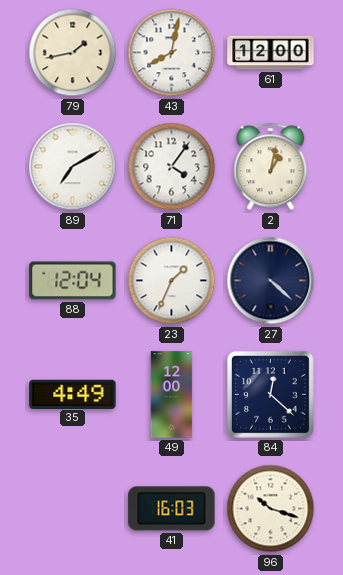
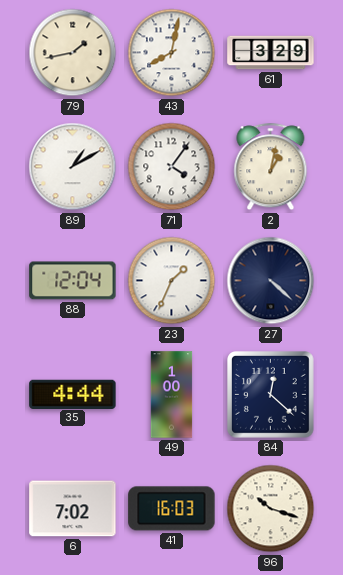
61: 12:00 -> 3:29 (271, 53)
89: 7:10 -> 1:10 (73, 167)
35: 4:49 -> 4:44 (73, 394)
49: 12:00 -> 1:00 (172, 395)
6: none -> 7:02 (73, 509)
